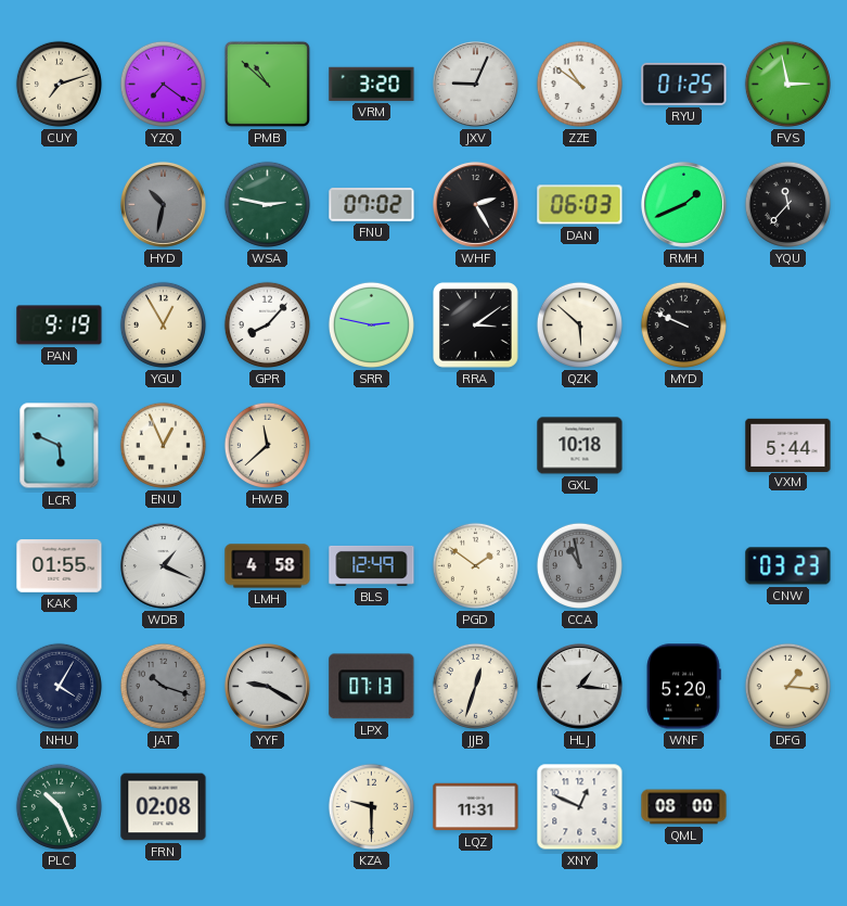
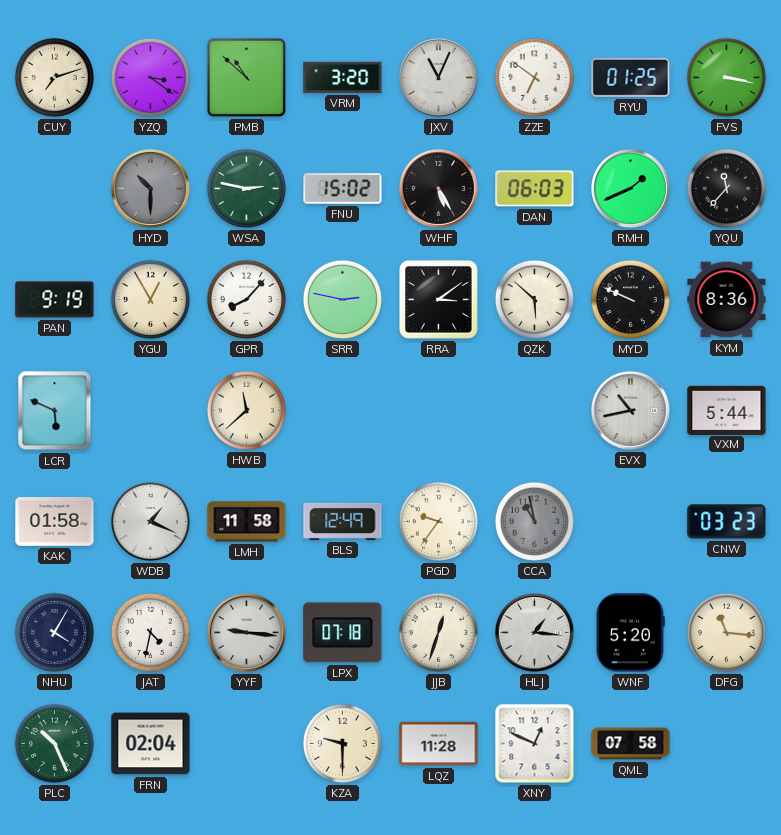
YZQ: 7:21 -> 3:21 (150, 77)
JXV: 9:04 -> 11:04 (438, 77)
ZZE: 10:51 -> 6:51 (534, 77)
FVS: 2:58 -> 3:17 (726, 77)
HYD: 10:32 -> 10:30 (150, 188)
FNU: 07:02 -> 15:02 (343, 189)
WHF: 2:25 -> 5:25 (438, 188)
KYM: none -> 8:36 (727, 300)
ENU: 12:56 -> none (163, 445)
GXL: 10:18 -> none (580, 446)
EVX: none -> 10:43 (630, 410)
KAK: 01:55 -> 01:58 (55, 522)
LMH: 4:58 -> 11:58 (247, 522)
PGD: 1:51 -> 9:36 (438, 521)
JAT: 10:18 -> 4:32 (150, 632)
JAT dial: grey -> white (150, 632)
YYF: 9:20 -> 9:16 (246, 632)
LPX: 07:13 -> 07:18 (343, 633)
DFG: 1:16 -> 11:16 (726, 632)
FRN: 02:08 -> 02:04 (151, 744)
LQZ: 11:31 -> 11:28 (439, 744)
QML: 08:00 -> 07:58 (631, 744)
